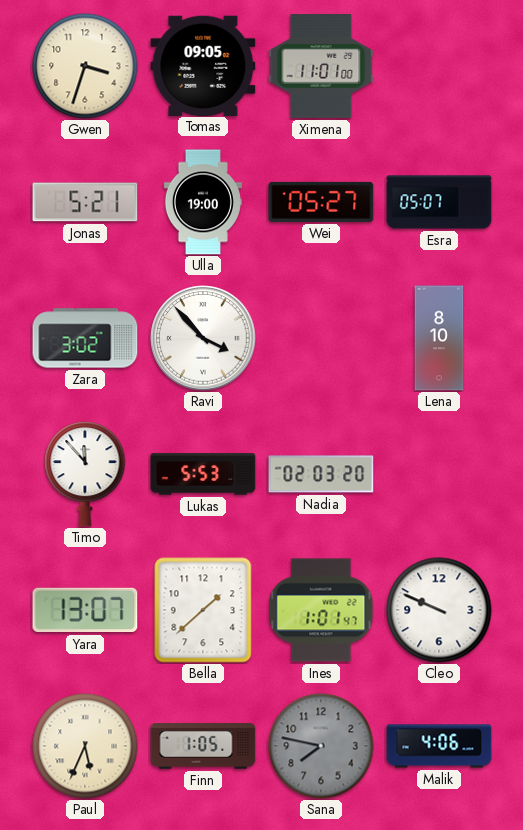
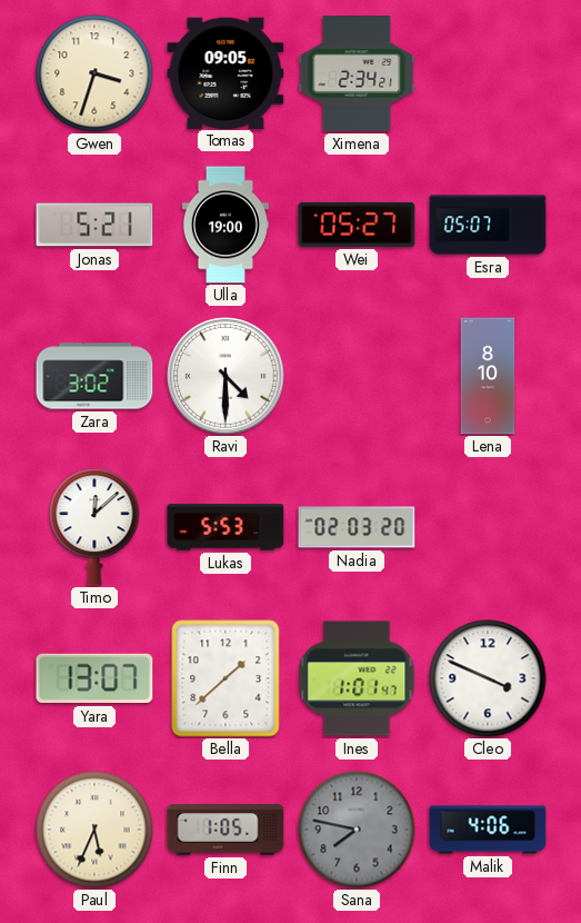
Ximena: 11:01 -> 2:34 (357, 73)
Ravi: 3:53 -> 4:30 (226, 376)
Timo: 11:53 -> 12:08 (94, 527)
Cleo: 9:49 -> 3:49 (488, 678)
